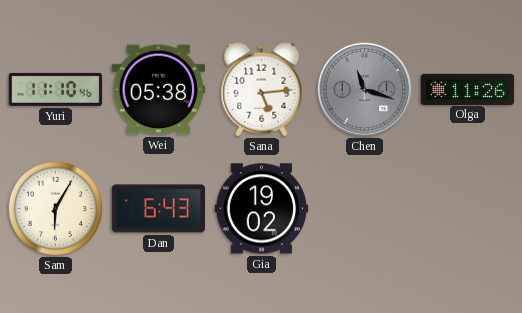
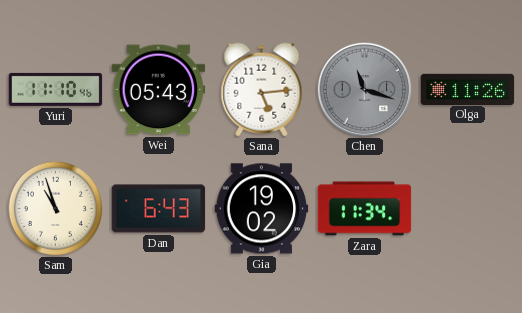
Wei: 05:38 -> 05:43 (159, 90)
Sam: 6:05 -> 10:57 (55, 208)
Zara: none -> 11:34 (365, 209)
